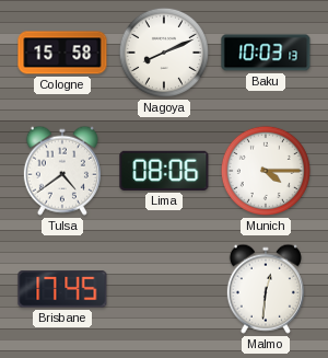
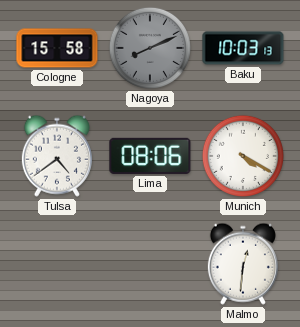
Nagoya dial: white -> grey (150, 48)
Munich: 4:15 -> 4:20 (243, 156)
Brisbane: 17:45 -> none (62, 289)
